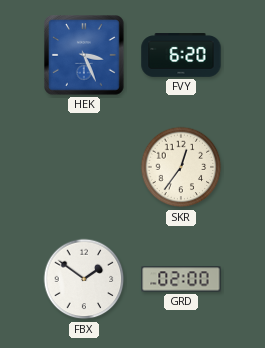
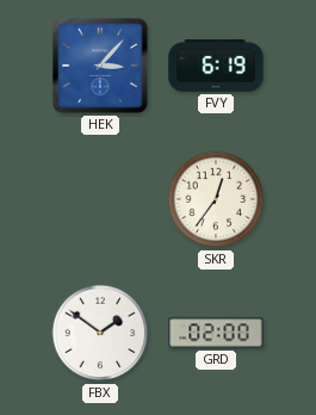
HEK: 3:26 -> 3:07 (100, 66)
FVY: 6:20 -> 6:19 (216, 67)
